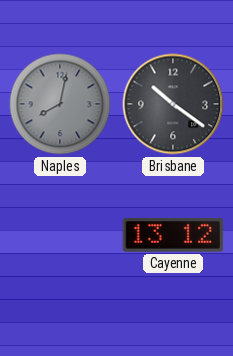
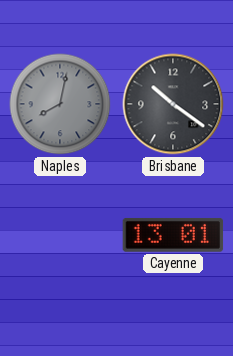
Cayenne: 13:12 -> 13:01 (173, 235)
